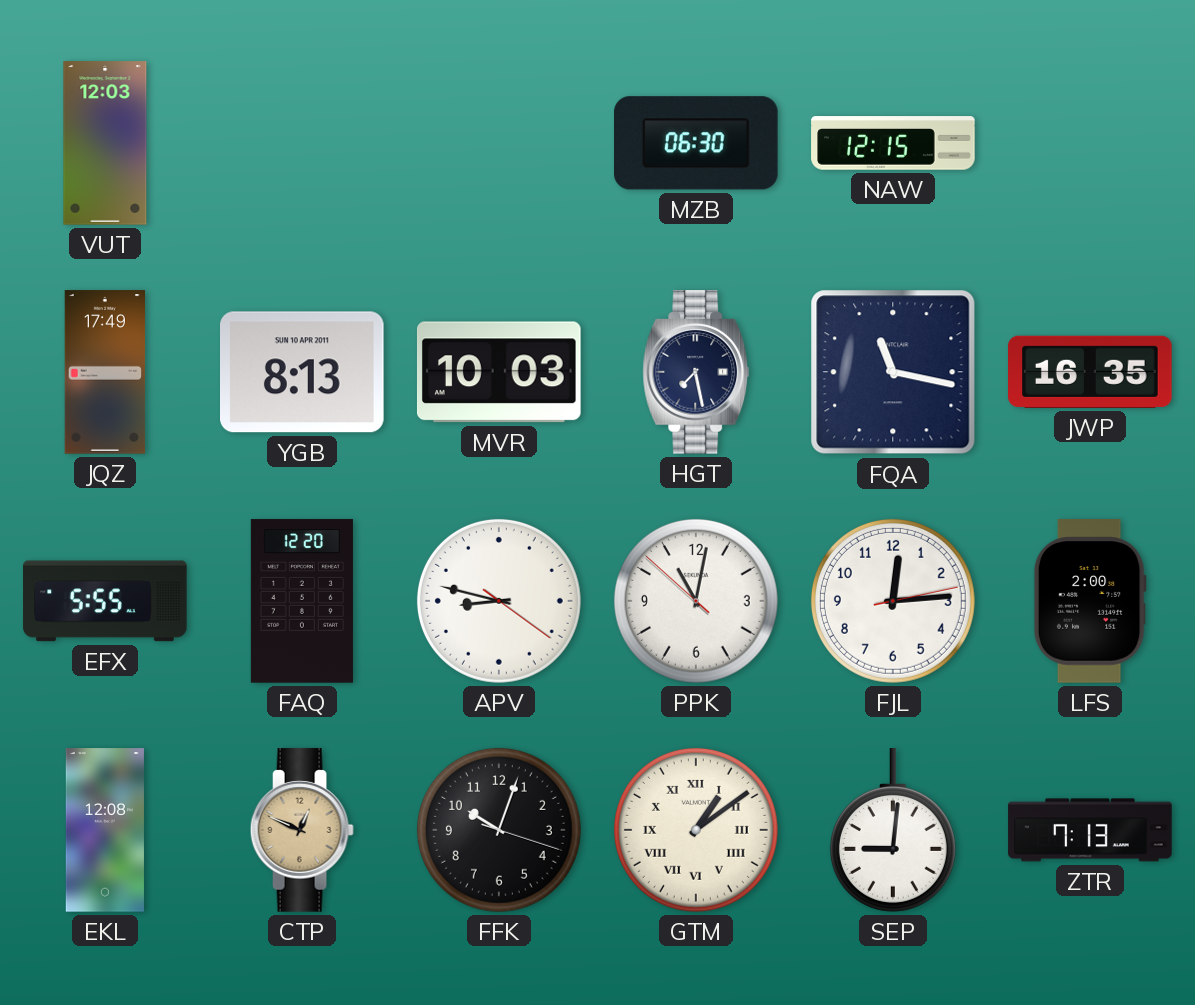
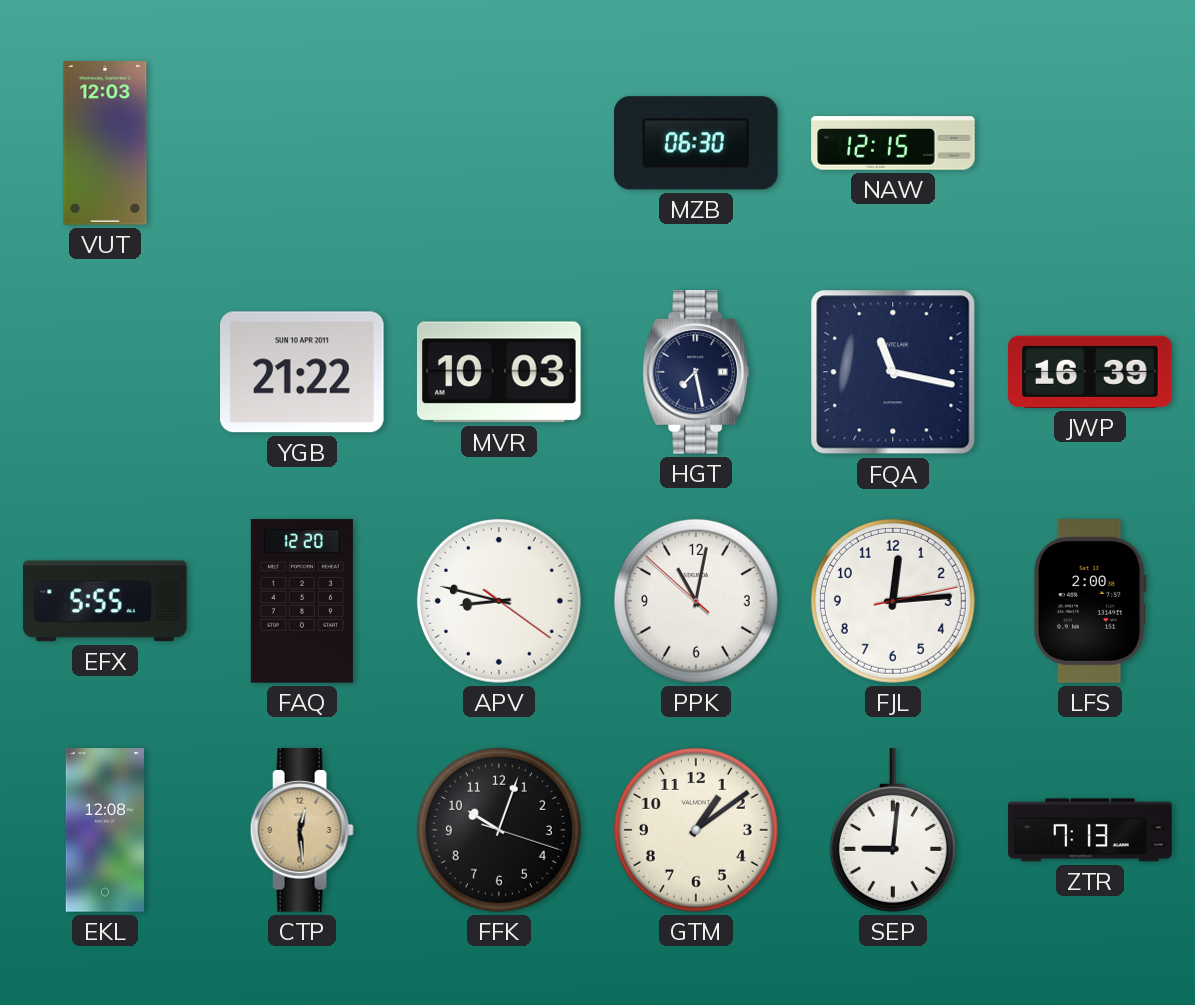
JQZ: 17:49 -> none (105, 372)
YGB: 8:13 -> 21:22 (303, 372)
JWP: 16:35 -> 16:39 (1090, 372)
CTP: 12:49 -> 12:29 (302, 830)
GTM numerals: Roman -> Arabic (696, 830)
